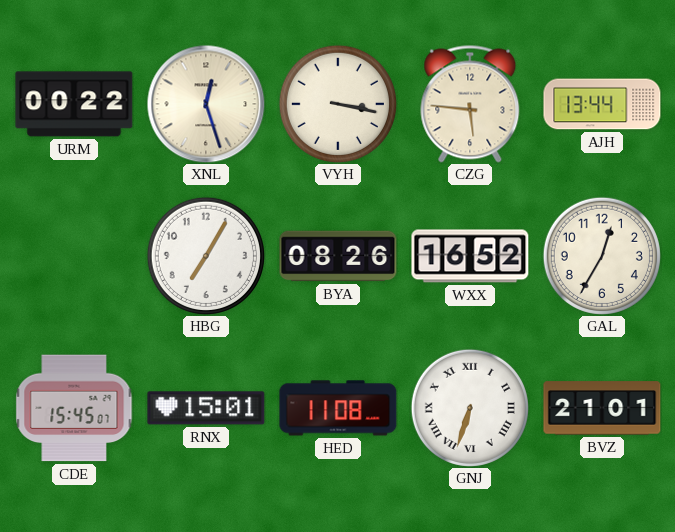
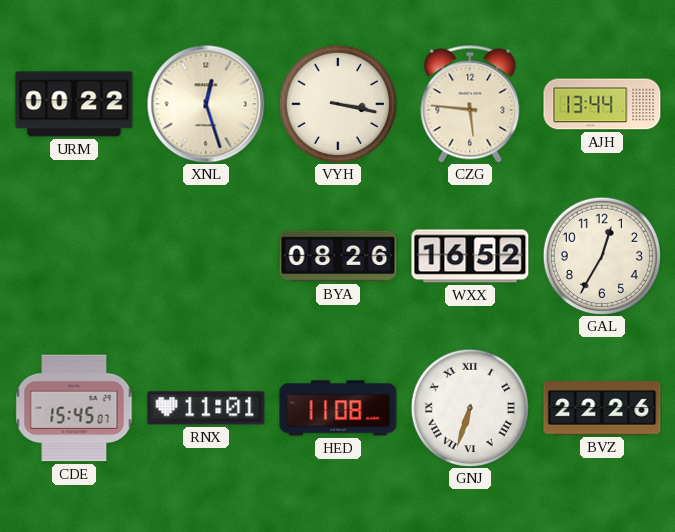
HBG: 7:05 -> none (206, 256)
RNX: 15:01 -> 11:01 (206, 408)
BVZ: 21:01 -> 22:26 (602, 408)
